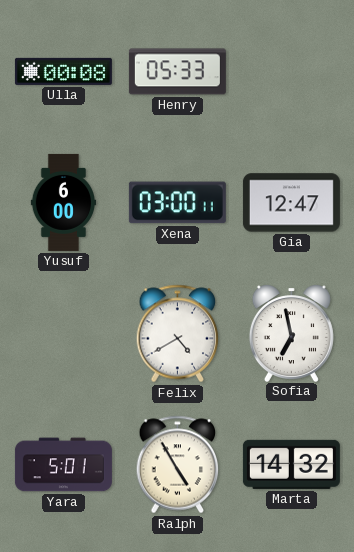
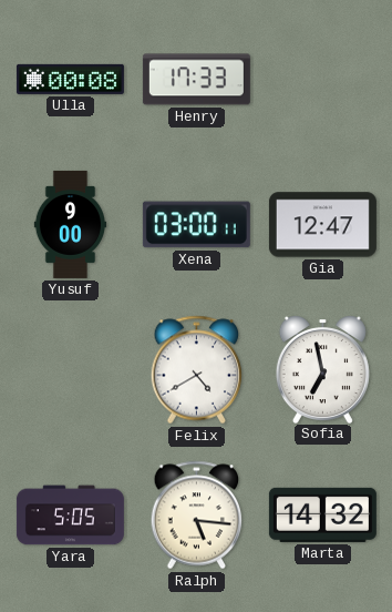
Henry: 05:33 -> 17:33 (196, 80)
Yusuf: 6:00 -> 9:00 (71, 224)
Yara: 5:01 -> 5:05 (70, 516)
Ralph: 4:55 -> 5:16 (197, 516)
